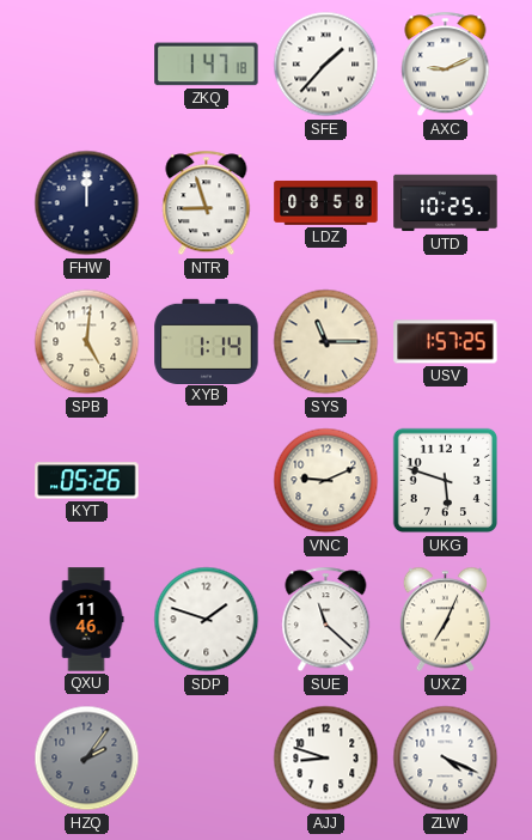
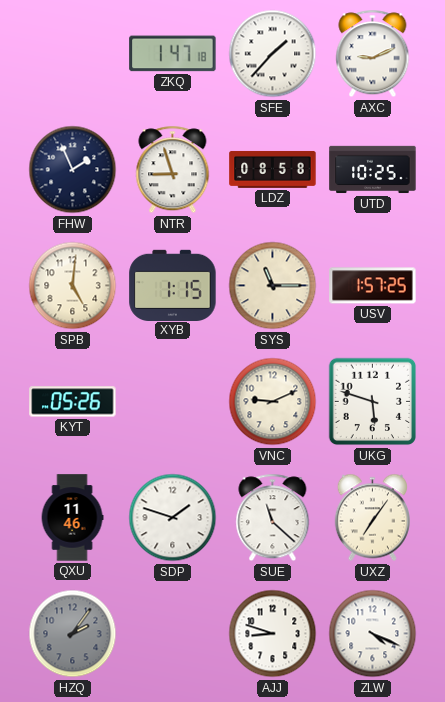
FHW: 12:00 -> 1:56 (73, 170)
XYB: 1:14 -> 1:15 (173, 285)
UXZ: 7:04 -> 7:06 (372, 518)
